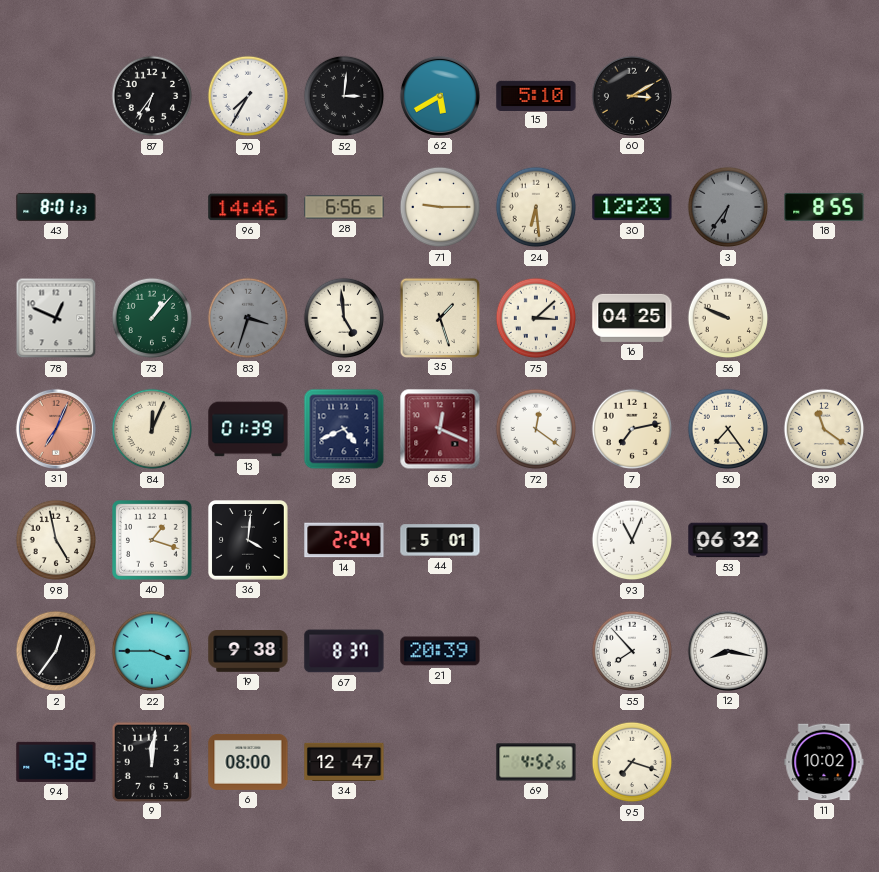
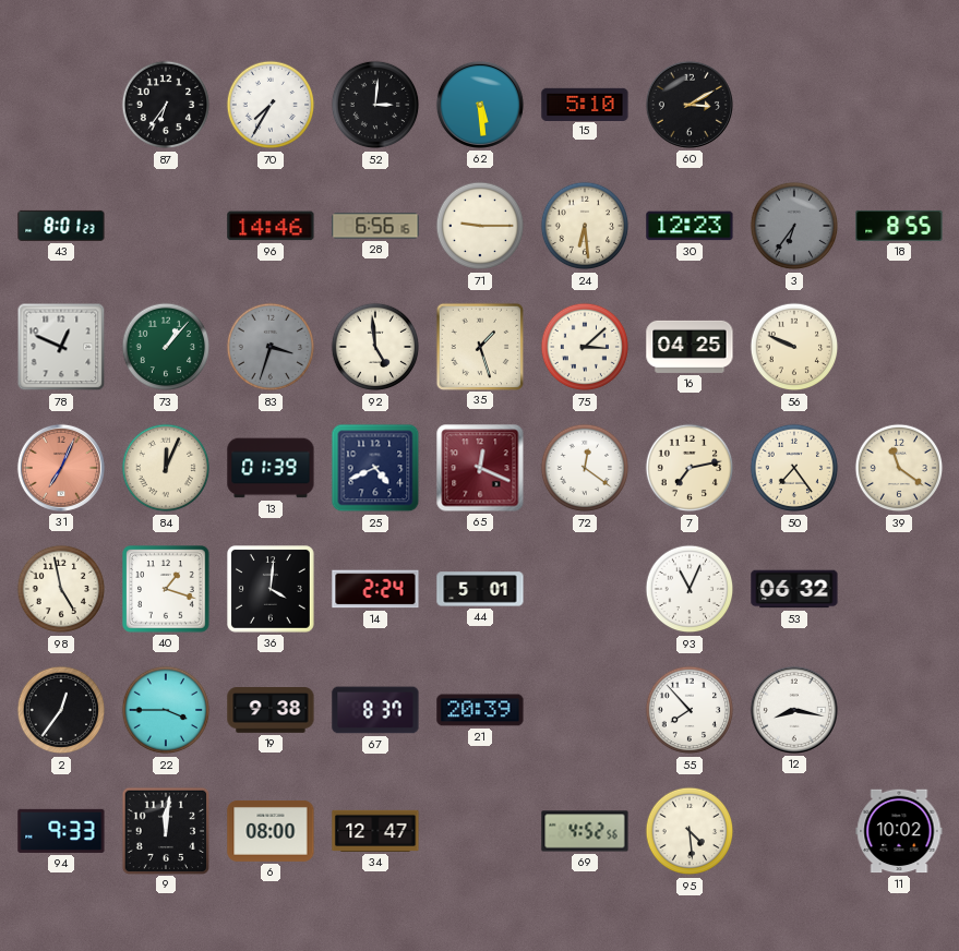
62: 5:40 -> 5:29 (480, 105)
94: 9:32 -> 9:33 (61, 831)
95: 7:18 -> 4:29 (690, 831)
